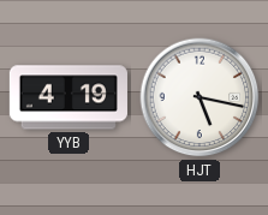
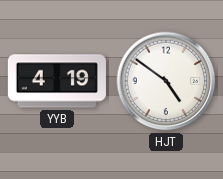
HJT: 5:17 -> 4:51 (166, 81)
